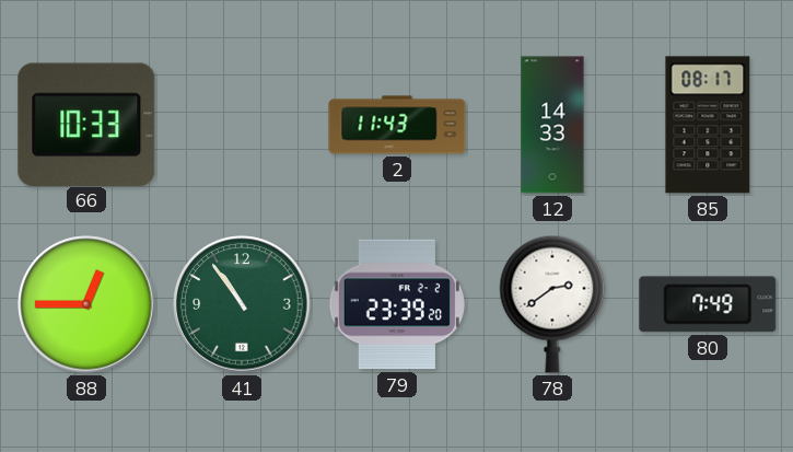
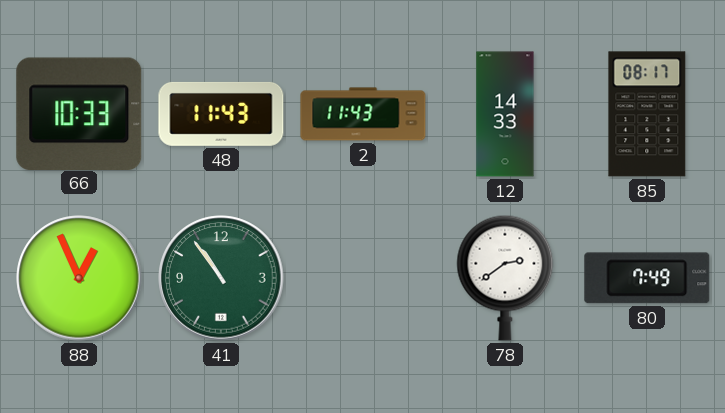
48: none -> 11:43 (221, 114)
88: 12:45 -> 12:56 (79, 278)
79: 23:39 -> none (397, 304)
